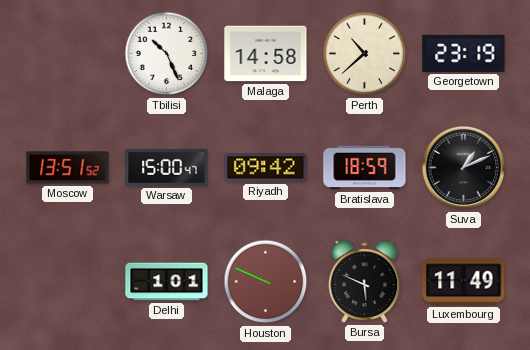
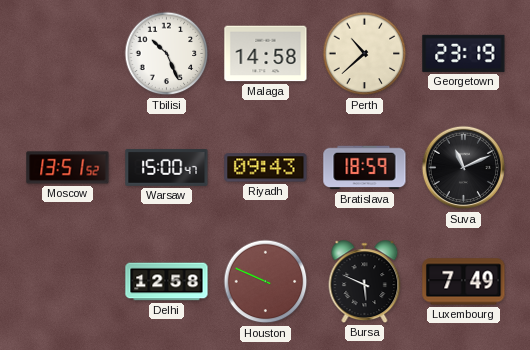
Riyadh: 09:42 -> 09:43 (266, 168)
Suva: 1:11 -> 11:11 (464, 168)
Delhi: 1:01 -> 12:58 (167, 282)
Luxembourg: 11:49 -> 7:49 (464, 282)
